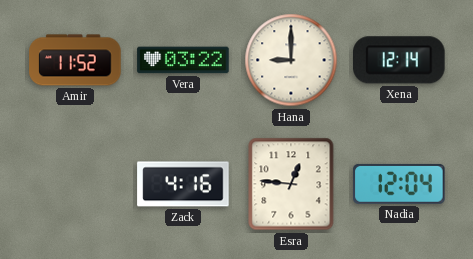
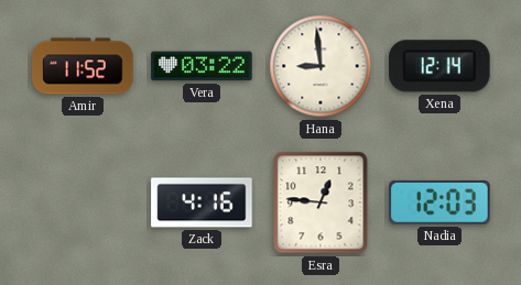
Hana: 9:00 -> 8:59 (321, 66)
Nadia: 12:04 -> 12:03 (439, 202)
